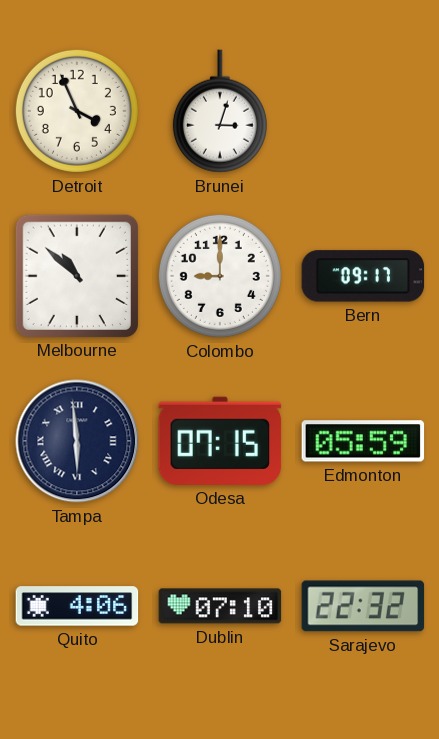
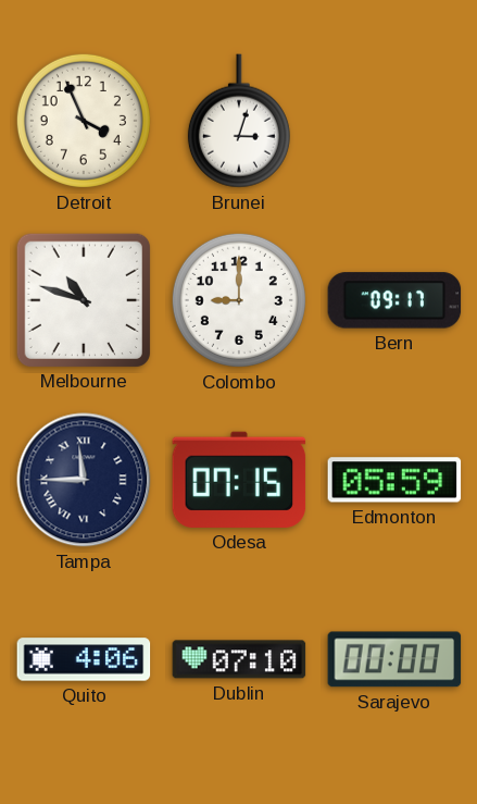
Melbourne: 10:52 -> 10:48 (83, 299)
Tampa: 5:59 -> 11:45 (84, 480)
Sarajevo: 22:32 -> 00:00 (394, 659)
